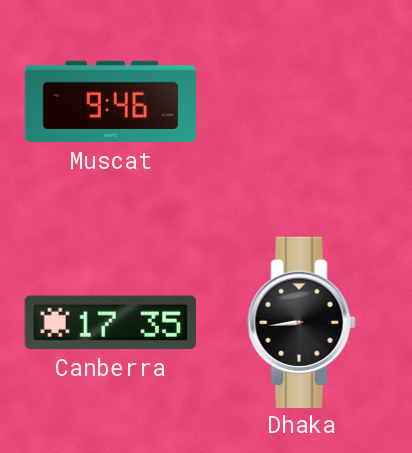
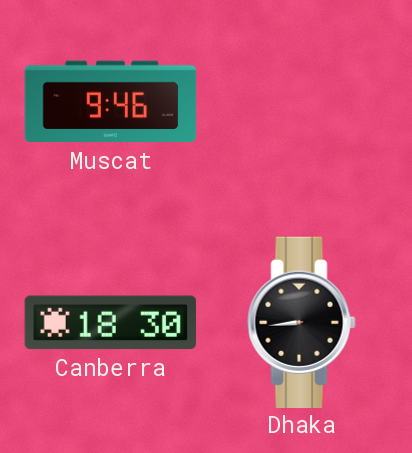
Canberra: 17:35 -> 18:30 (110, 323)
